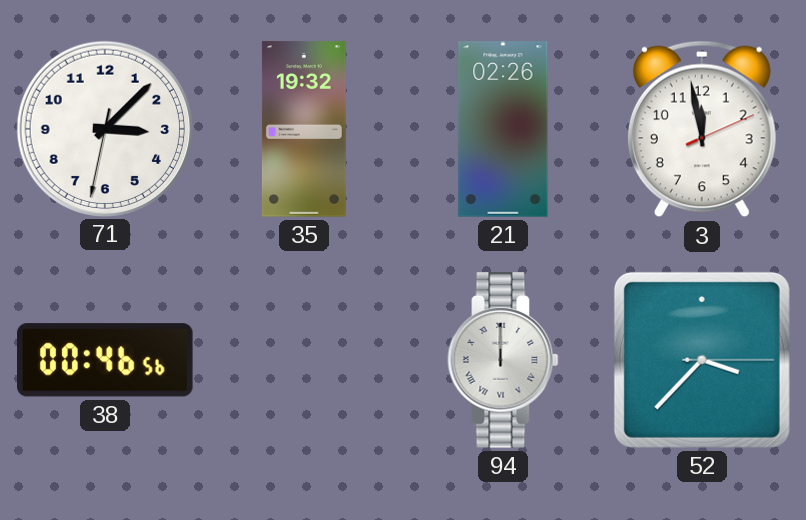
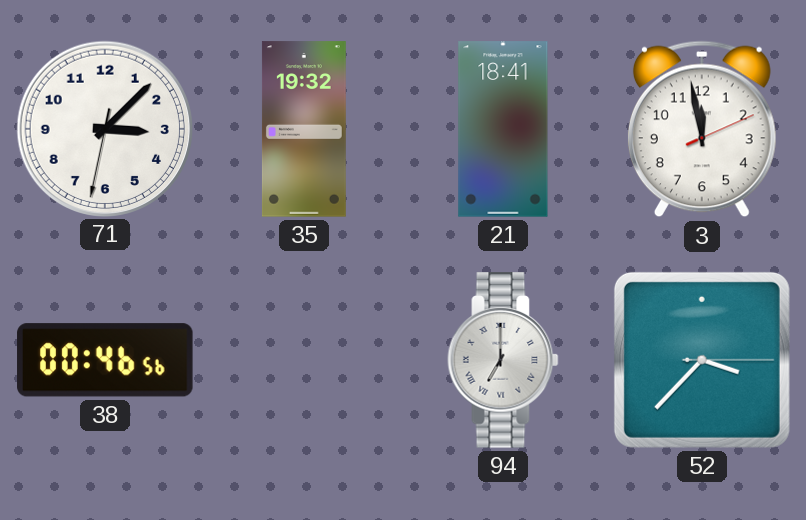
21: 02:26 -> 18:41 (503, 129)
94: 12:00 -> 7:00 (503, 360)
